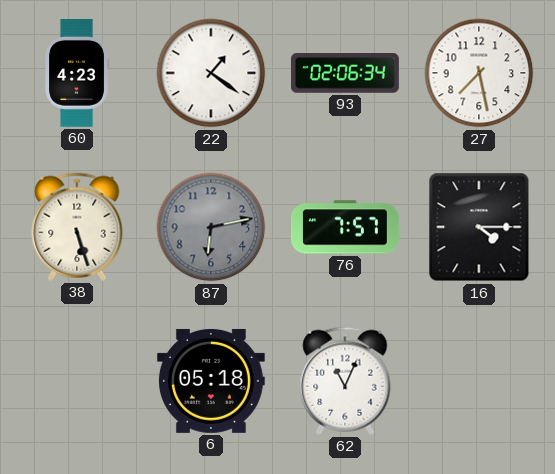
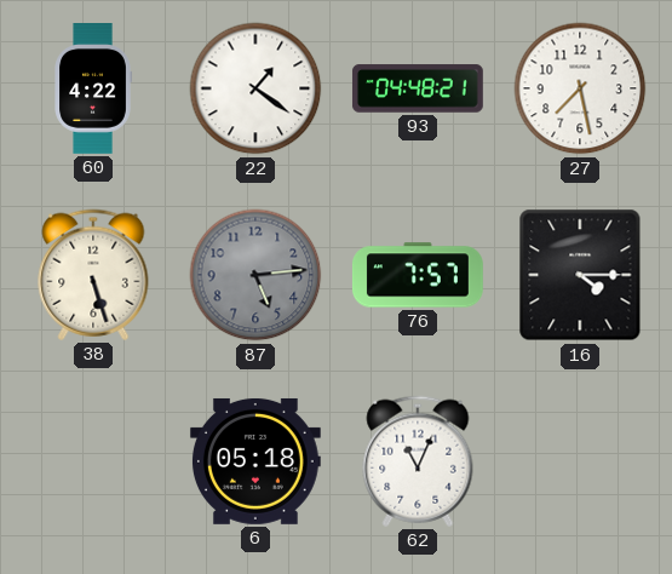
60: 4:23 -> 4:22 (93, 90)
93: 02:06 -> 04:48 (418, 88)
87: 6:13 -> 5:14 (255, 275)
